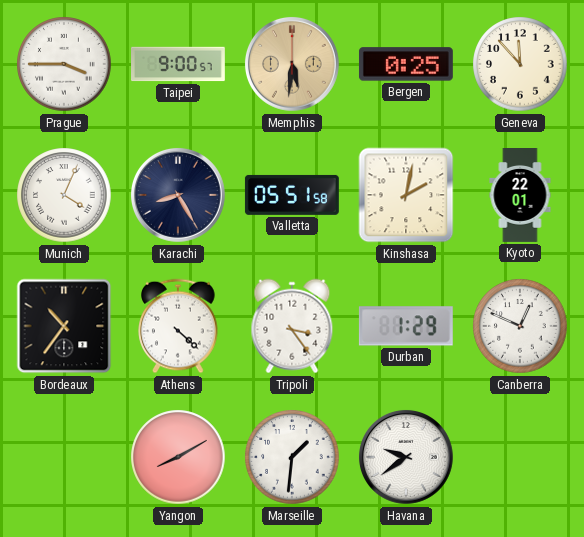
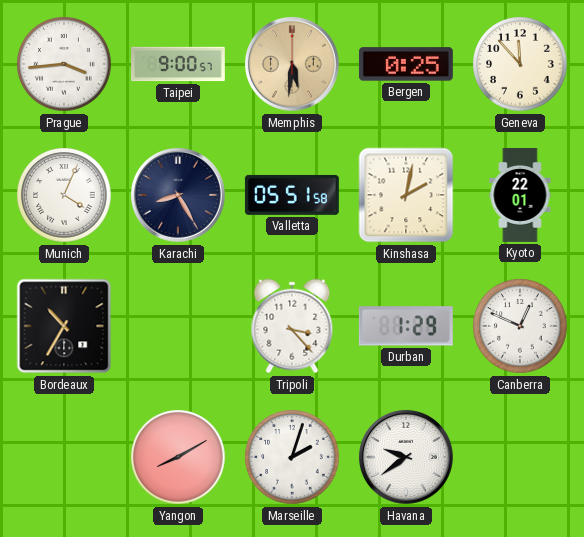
Prague: 3:45 -> 3:44 (64, 64)
Bordeaux: 10:36 -> 10:35 (64, 326)
Athens: 4:22 -> none (178, 326)
Tripoli: 3:24 -> 3:23 (292, 326)
Marseille: 1:31 -> 2:03 (292, 457)
